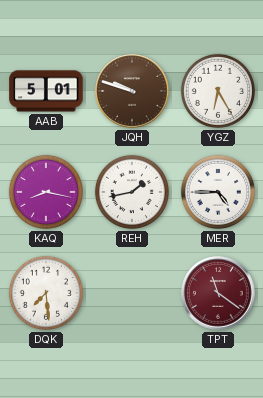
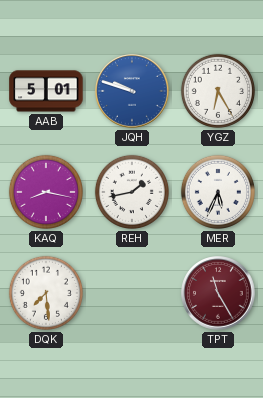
JQH dial: brown -> blue (132, 91)
MER: 4:45 -> 5:34 (218, 192)
TPT: 11:21 -> 11:25 (218, 293)
